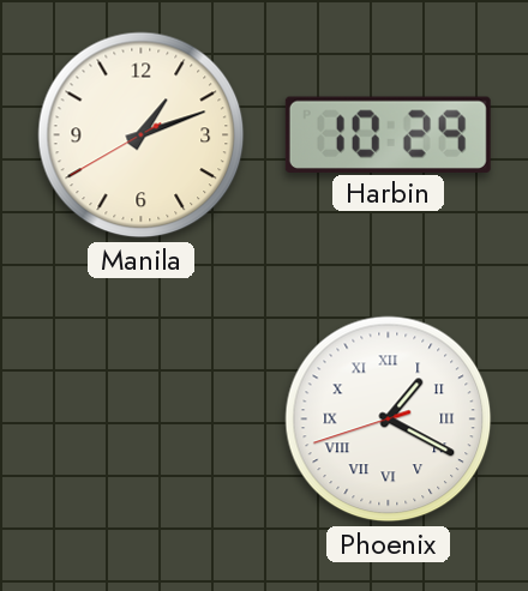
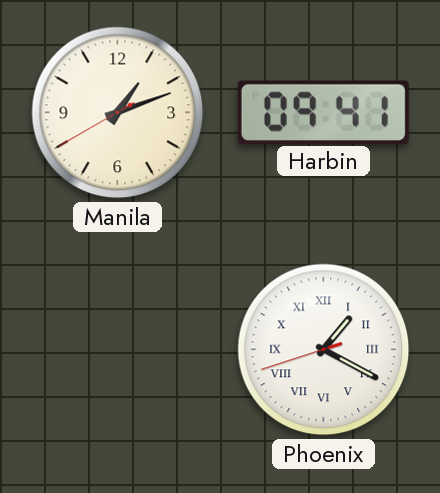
Harbin: 10:29 -> 09:41 (323, 112)
